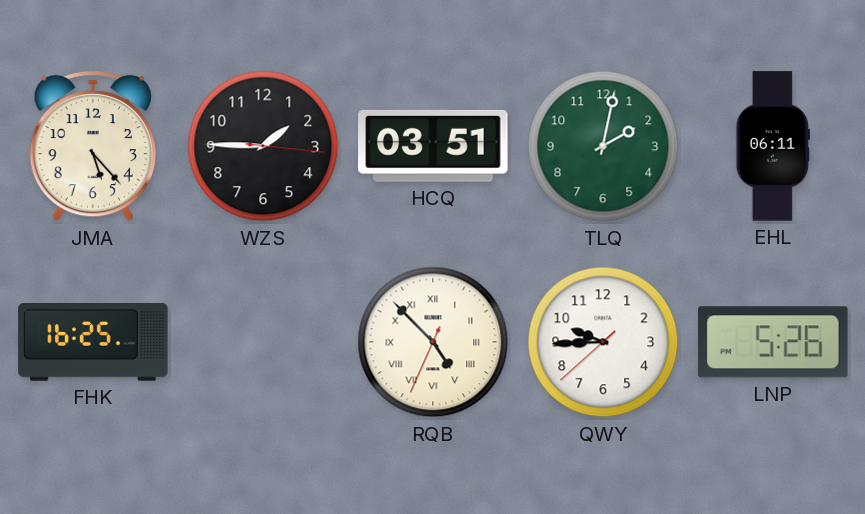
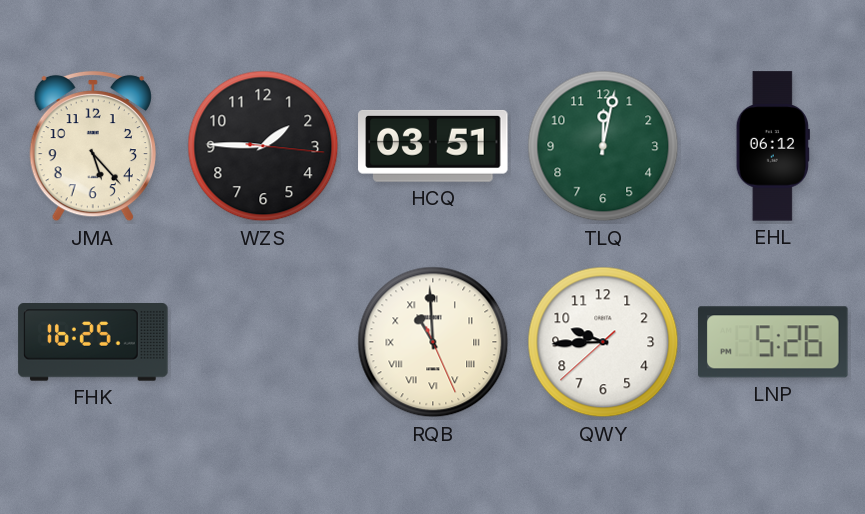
TLQ: 2:02 -> 12:02 (603, 146)
EHL: 06:11 -> 06:12 (773, 146)
RQB: 4:52 -> 10:59 (433, 342)
